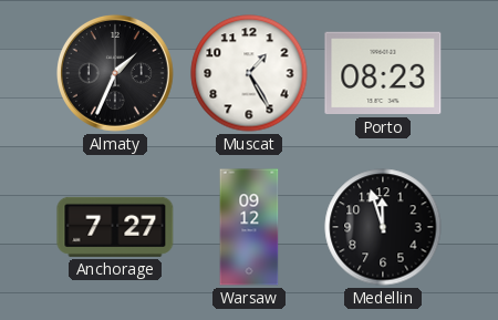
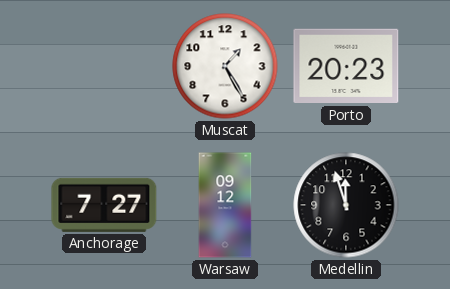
Almaty: 1:34 -> none (115, 73)
Porto: 08:23 -> 20:23 (346, 66)
